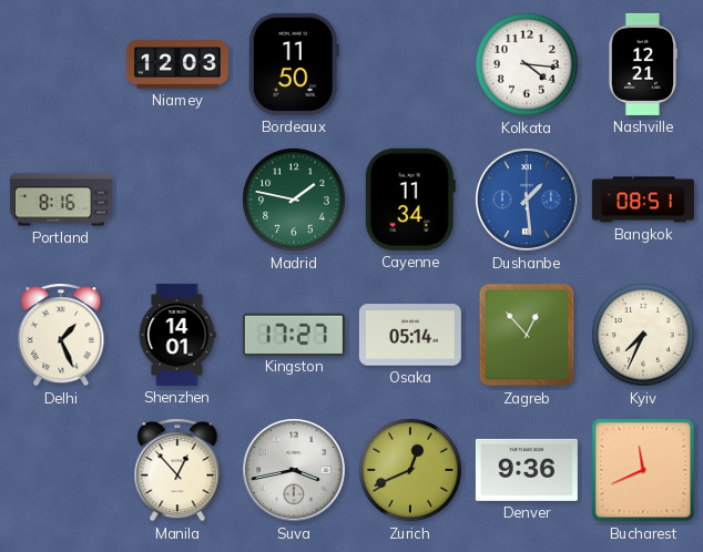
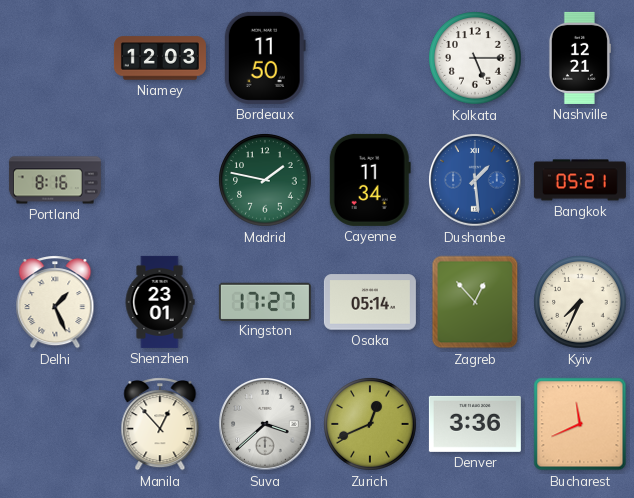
Kolkata: 4:16 -> 5:15 (475, 58)
Bangkok: 08:51 -> 05:21 (580, 180)
Shenzhen: 14:01 -> 23:01 (160, 302)
Suva: 3:43 -> 3:38 (266, 425)
Denver: 9:36 -> 3:36 (475, 424)
